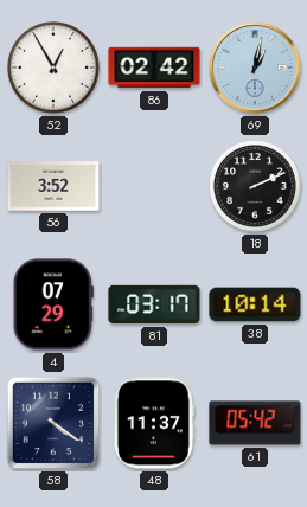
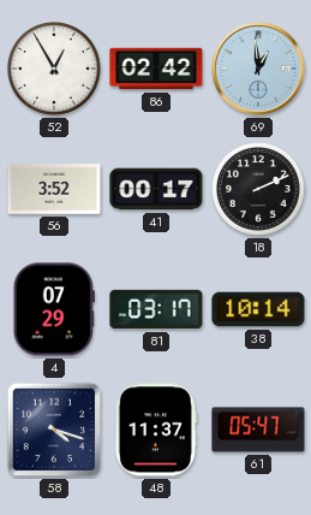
69: 1:02 -> 12:59 (258, 69)
41: none -> 00:17 (156, 189)
58: 4:21 -> 4:18 (54, 430)
61: 05:42 -> 05:47 (258, 430)
